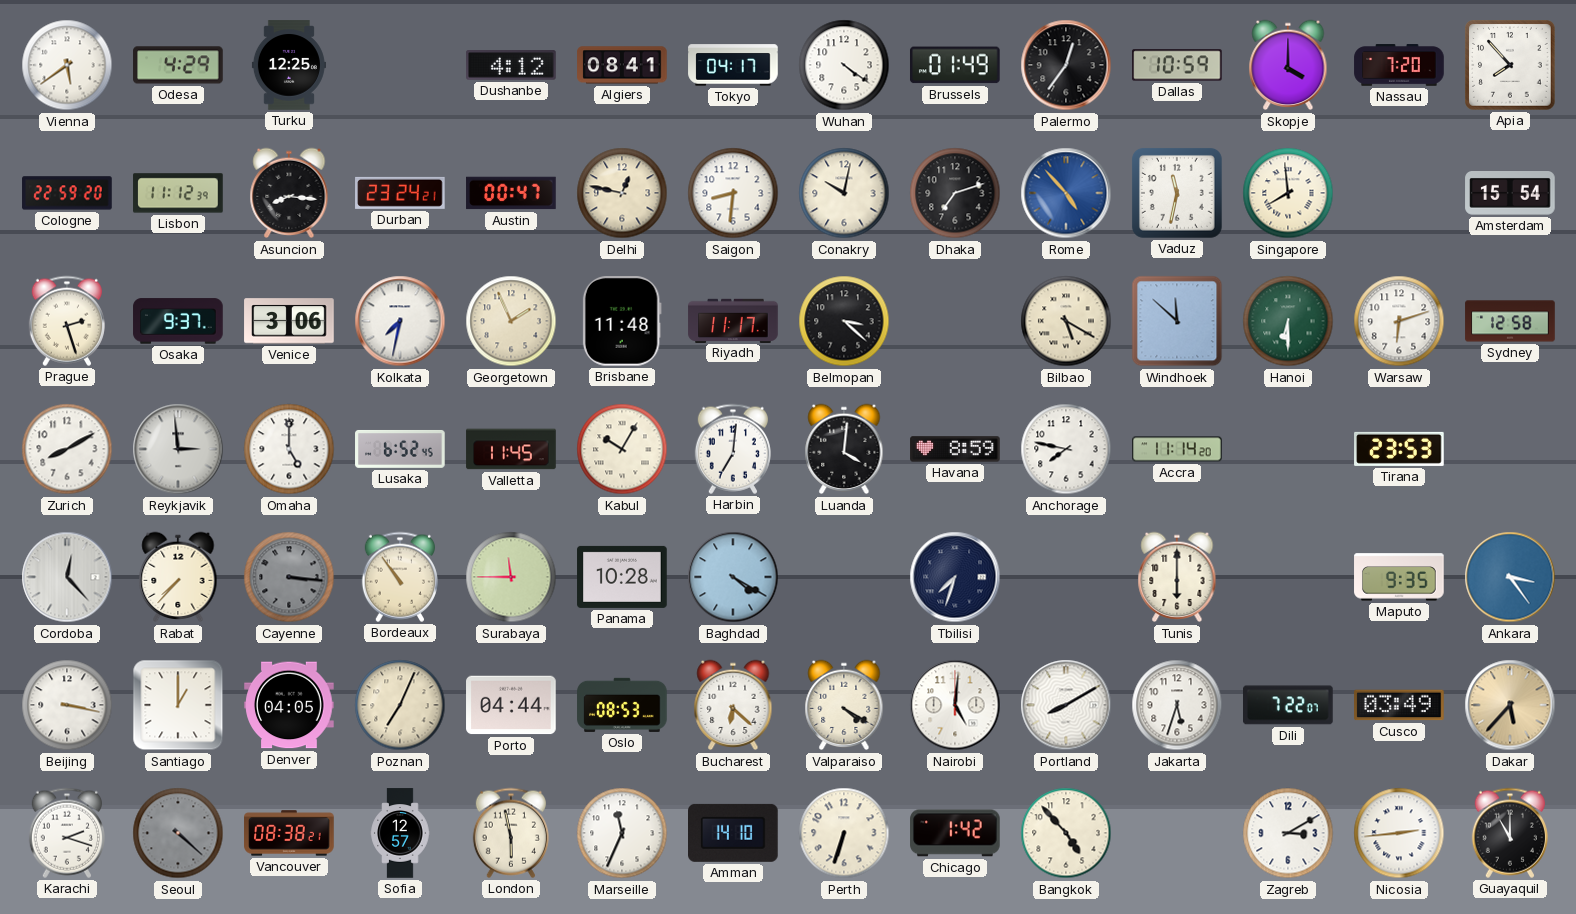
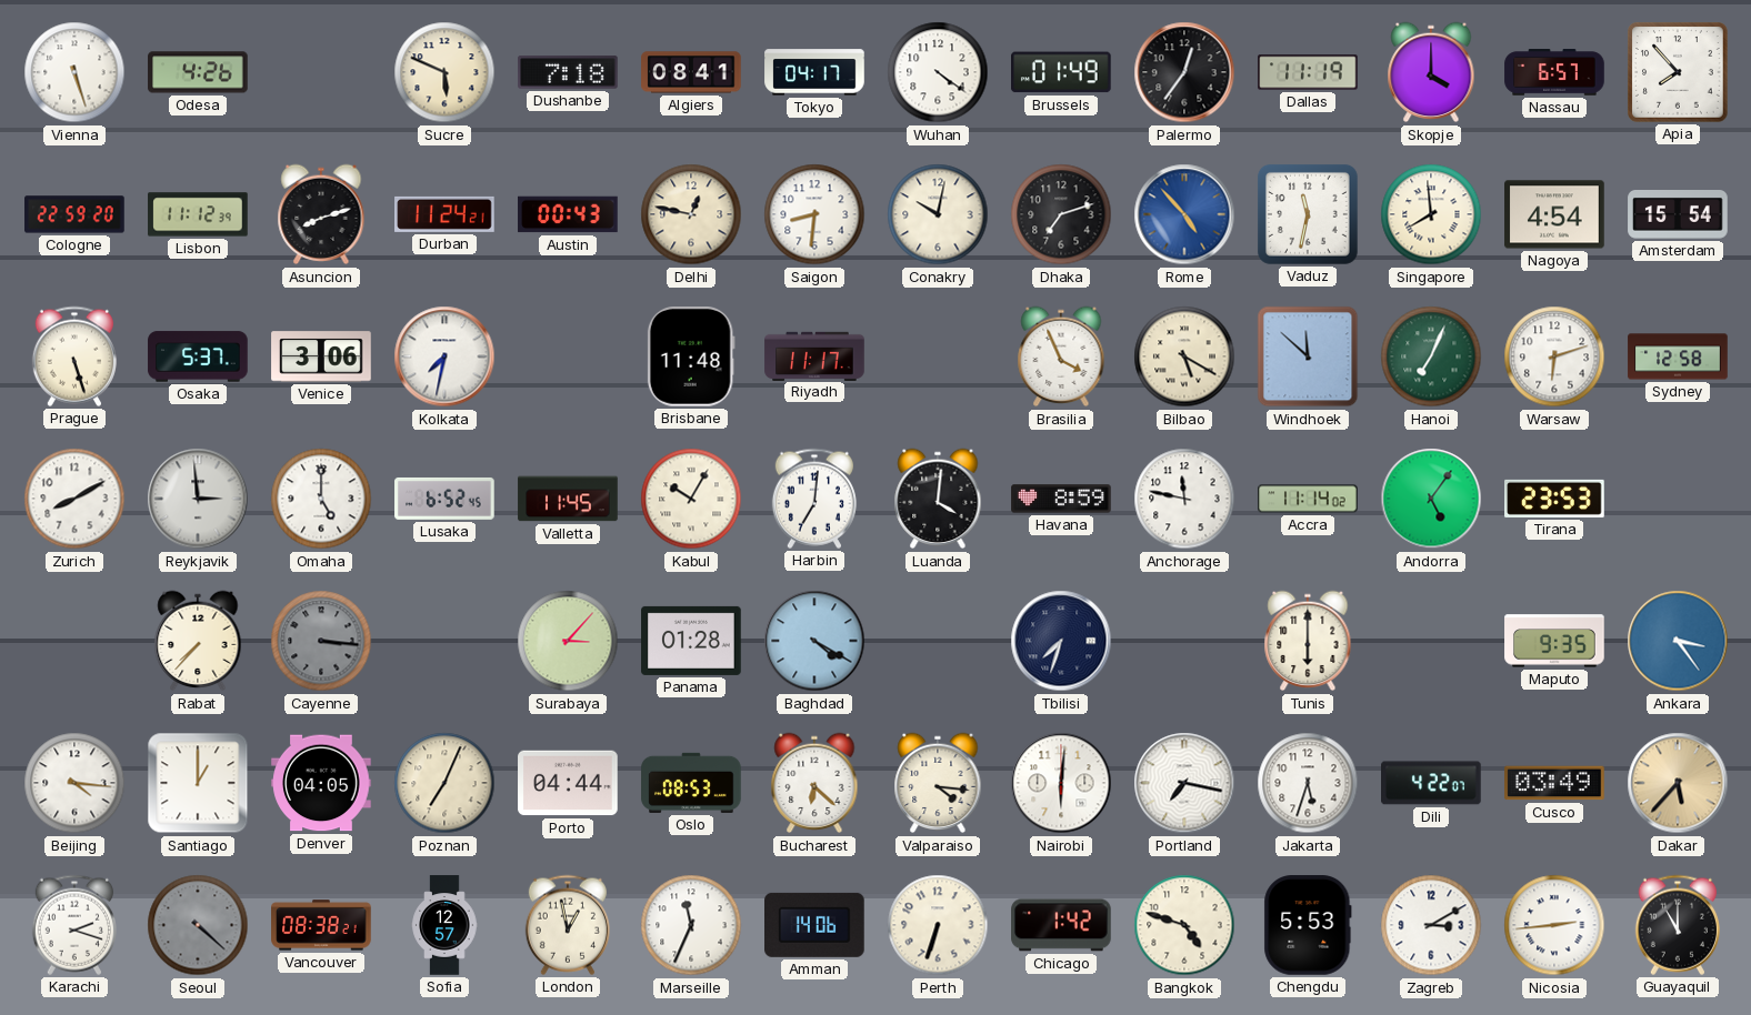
Vienna: 5:39 -> 5:27 (74, 72)
Odesa: 4:29 -> 4:26 (198, 72)
Turku: 12:25 -> none (289, 65)
Sucre: none -> 5:49 (444, 72)
Dushanbe: 4:12 -> 7:18 (568, 72)
Dallas: 10:59 -> 11:19 (1308, 72)
Nassau: 7:20 -> 6:57 (1554, 72)
Asuncion: 8:16 -> 8:12 (321, 214)
Durban: 23:24 -> 11:24 (444, 214)
Austin: 00:47 -> 00:43 (568, 214)
Nagoya: none -> 4:54 (1554, 214)
Prague: 2:27 -> 5:27 (74, 356)
Osaka: 9:37 -> 5:37 (198, 356)
Georgetown: 1:56 -> none (511, 321)
Belmopan: 3:22 -> none (844, 321)
Brasilia: none -> 3:56 (1061, 356)
Hanoi: 6:30 -> 7:04 (1431, 356)
Anchorage: 7:47 -> 11:47 (1184, 499)
Accra: 11:14:20 -> 11:14:02 (1308, 499)
Andorra: none -> 5:06 (1431, 499)
Cordoba: 12:23 -> none (67, 577)
Bordeaux: 10:54 -> none (400, 577)
Surabaya: 11:45 -> 3:07 (568, 641)
Panama: 10:28 -> 01:28 (691, 641)
Beijing: 3:17 -> 4:16 (74, 783)
Valparaiso: 4:20 -> 4:16 (938, 783)
Nairobi: 5:01 -> 6:01 (1061, 783)
Portland: 8:10 -> 7:17 (1184, 783)
Dili: 7:22 -> 4:22 (1431, 783)
London: 5:58 -> 12:58 (568, 925)
Amman: 14:10 -> 14:06 (816, 925)
Bangkok: 4:53 -> 4:48 (1184, 925)
Chengdu: none -> 5:53 (1308, 925)
